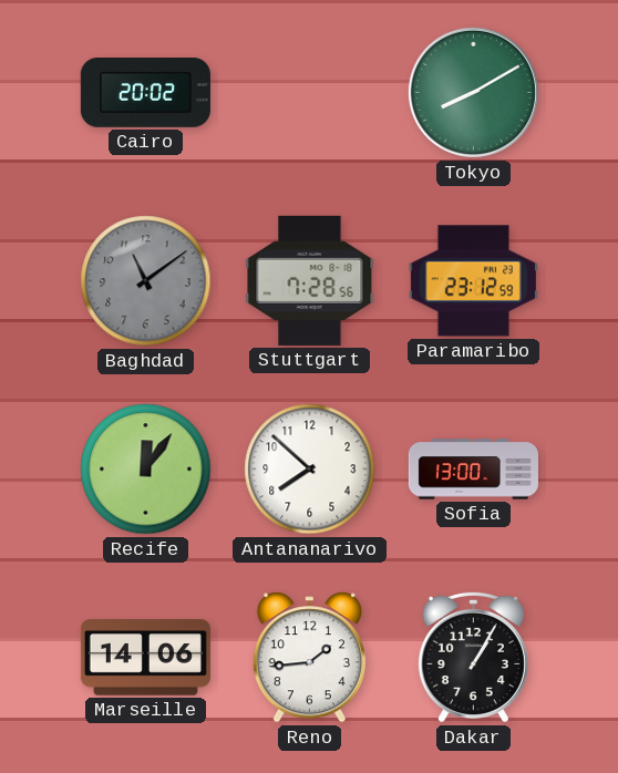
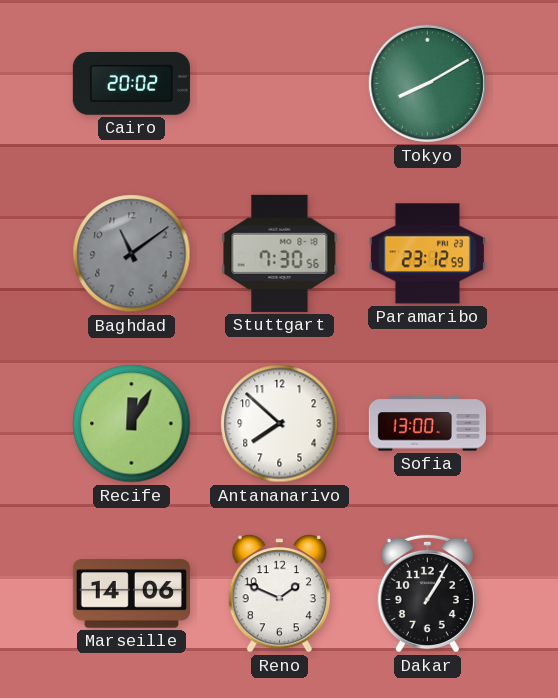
Stuttgart: 7:28 -> 7:30 (280, 253)
Recife: 12:06 -> 12:05 (132, 424)
Reno: 1:44 -> 1:49 (279, 594)
